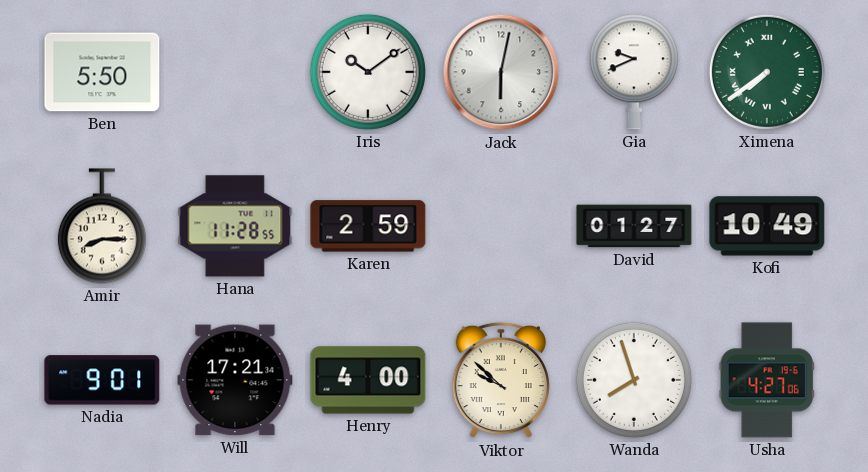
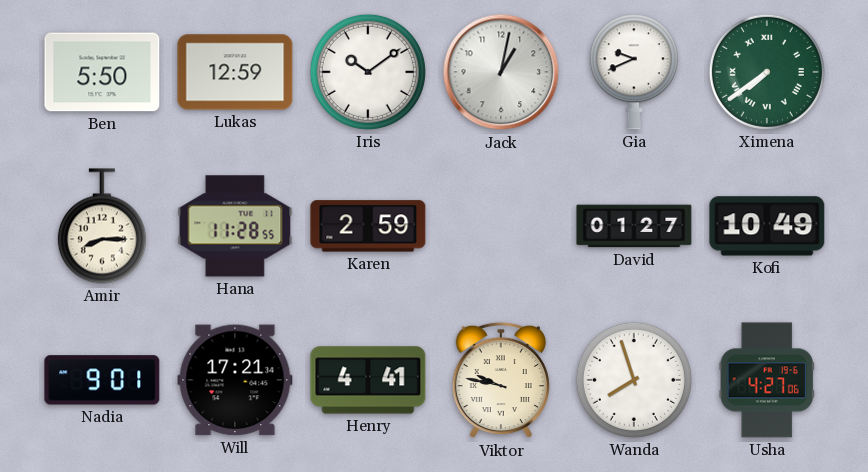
Lukas: none -> 12:59 (235, 72)
Jack: 6:02 -> 1:02 (501, 72)
Henry: 4:00 -> 4:41 (368, 380)
Viktor: 9:52 -> 9:47 (501, 380)
